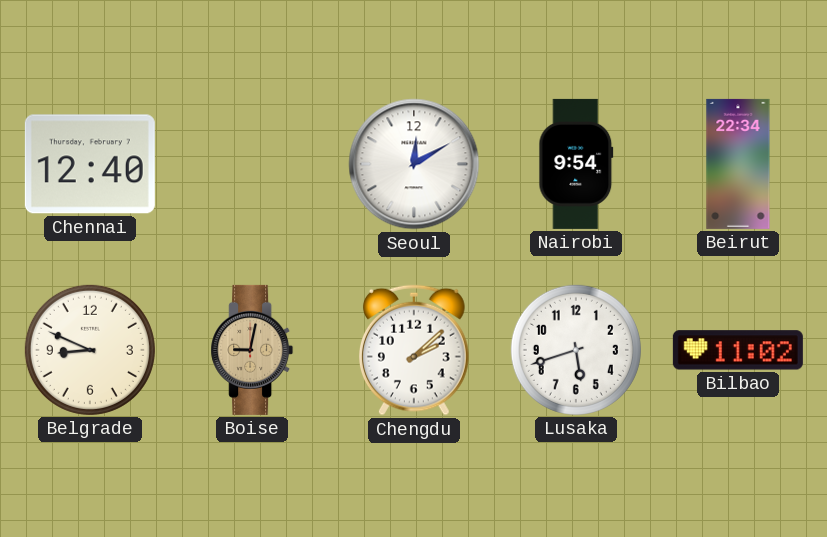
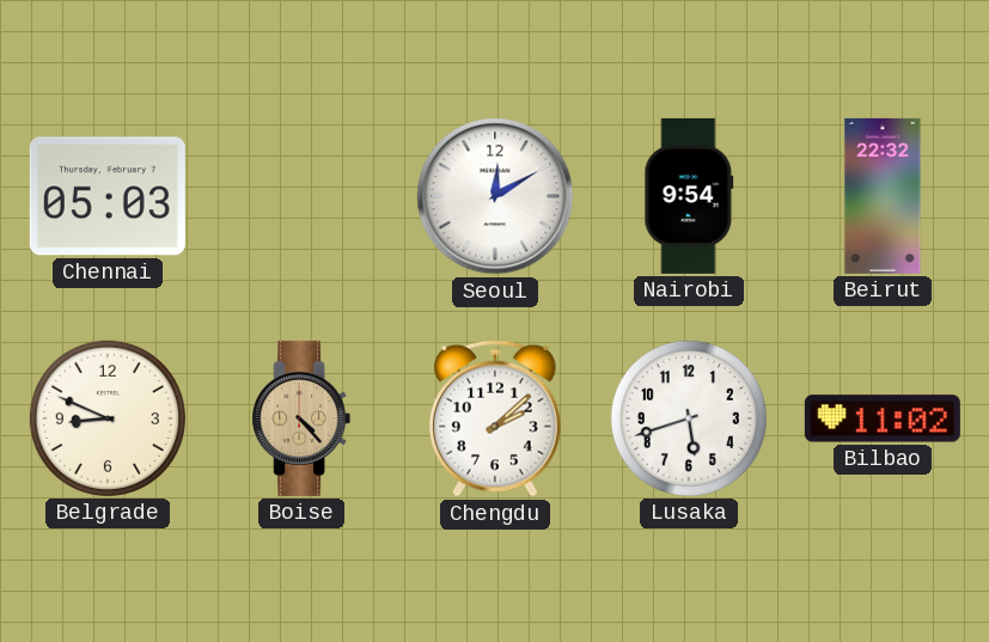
Chennai: 12:40 -> 05:03 (108, 196)
Beirut: 22:34 -> 22:32 (883, 196)
Boise: 9:02 -> 4:23 (301, 418)
